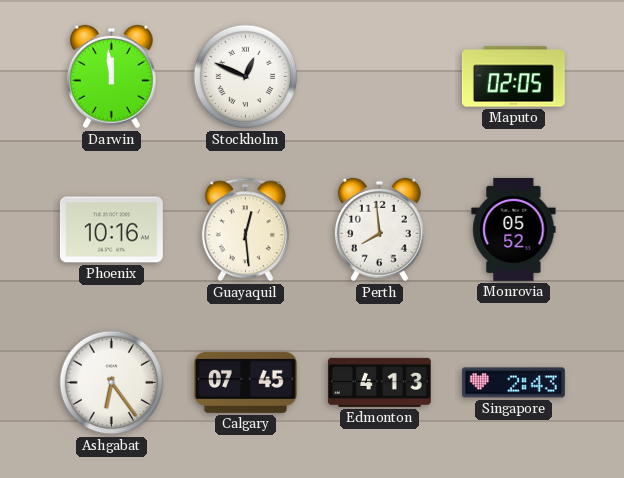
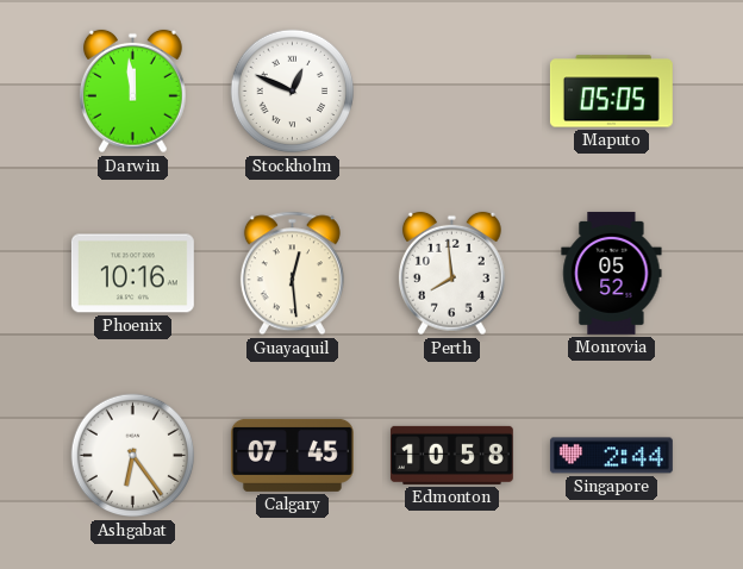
Maputo: 02:05 -> 05:05 (611, 92)
Edmonton: 4:13 -> 10:58 (451, 455)
Singapore: 2:43 -> 2:44 (611, 456)
